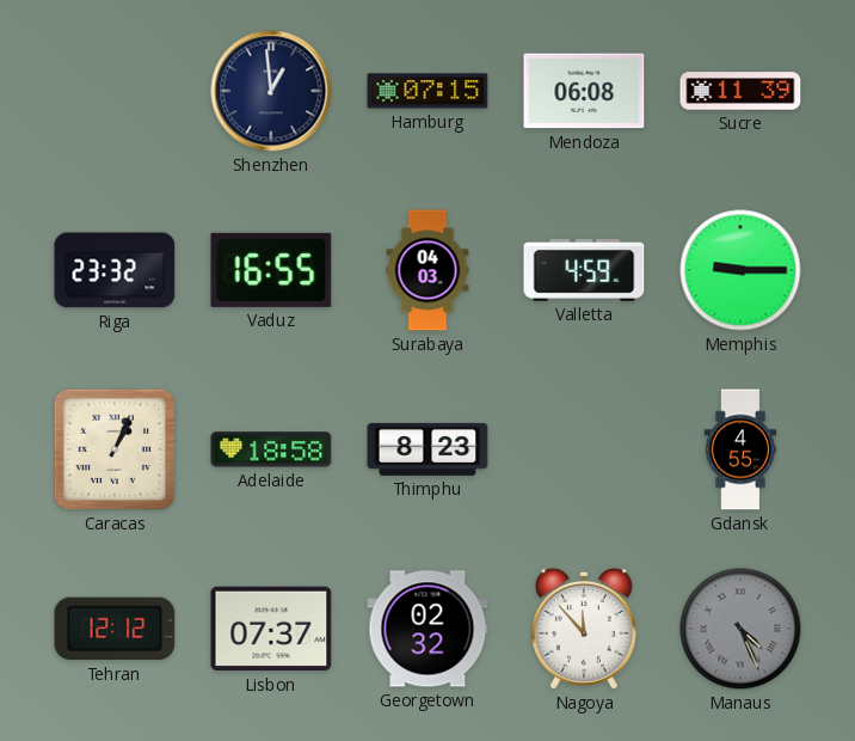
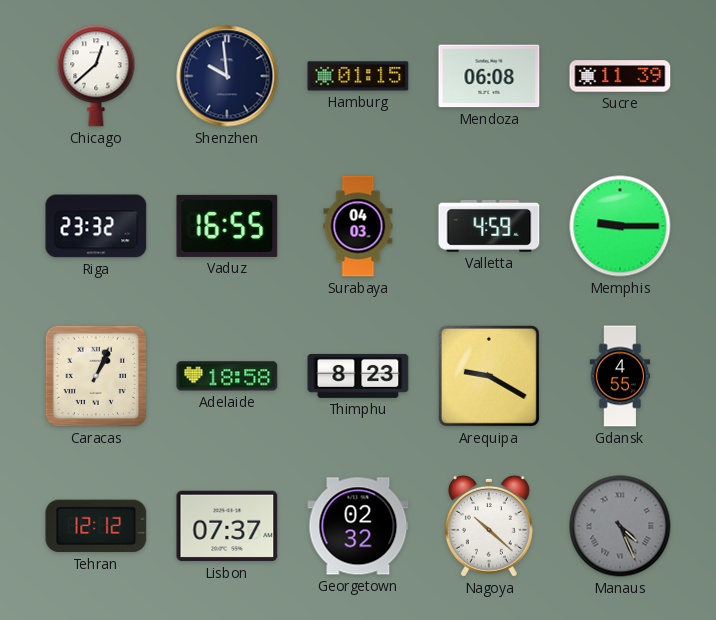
Chicago: none -> 12:38 (96, 76)
Shenzhen: 12:59 -> 9:59 (227, 76)
Hamburg: 07:15 -> 01:15 (358, 76)
Arequipa: none -> 9:20 (489, 376)
Nagoya: 11:53 -> 10:22 (489, 526)
